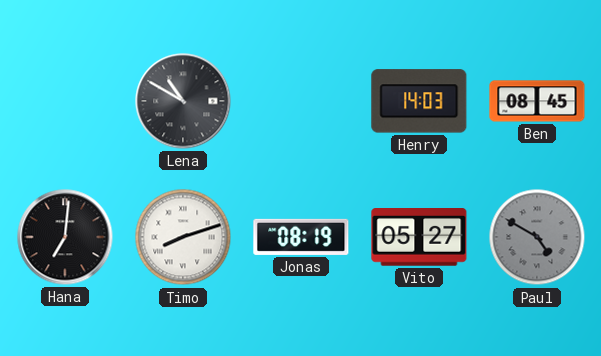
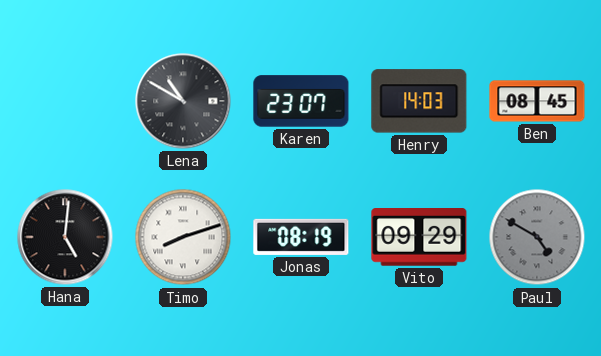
Karen: none -> 23:07 (301, 101)
Hana: 7:01 -> 5:01 (65, 237)
Vito: 05:27 -> 09:29 (419, 237)
